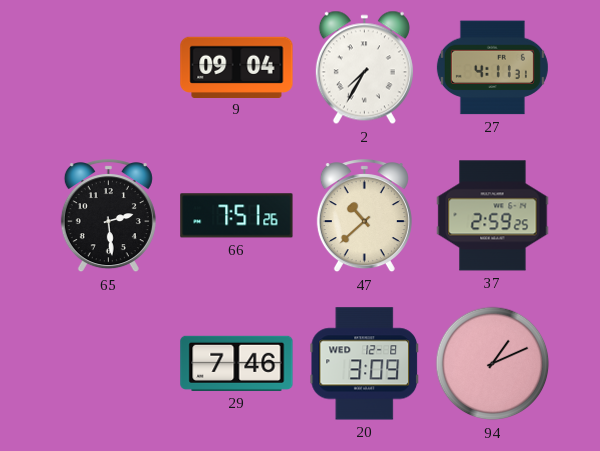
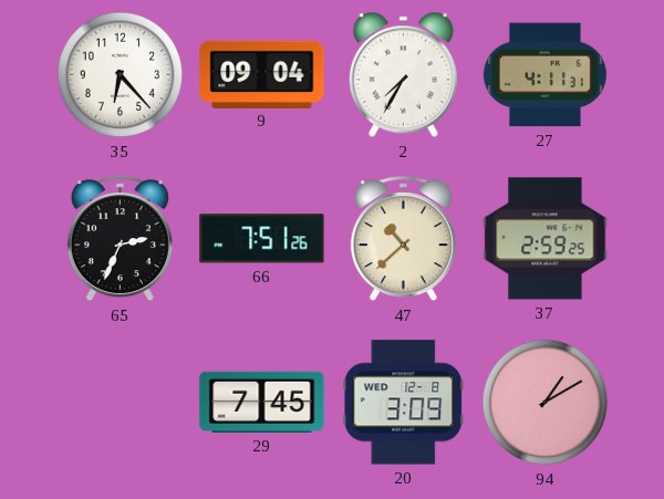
35: none -> 6:23 (121, 75)
65: 2:29 -> 2:34 (120, 239)
29: 7:46 -> 7:45 (262, 402)
94: 1:11 -> 1:10 (546, 403)
